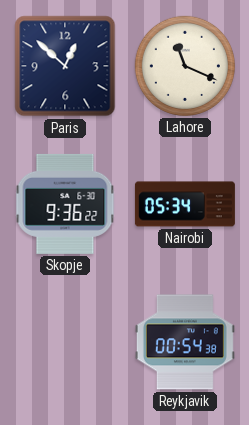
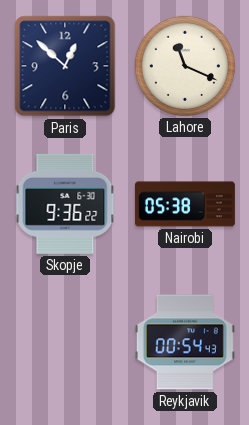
Nairobi: 05:34 -> 05:38 (185, 204)
Reykjavik: 00:54:38 -> 00:54:43 (185, 342)
